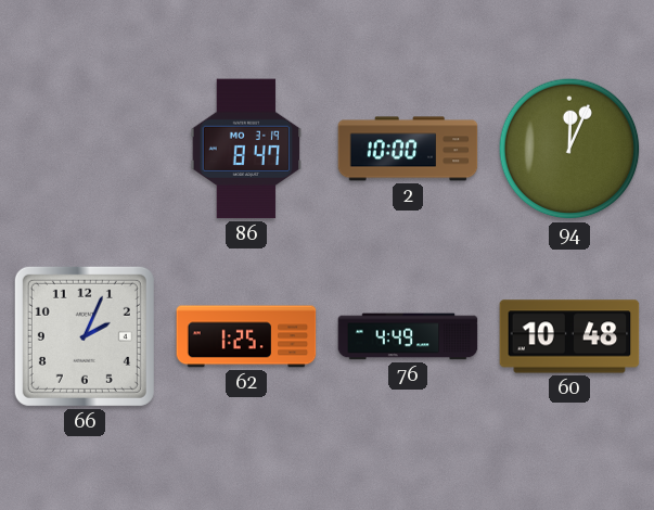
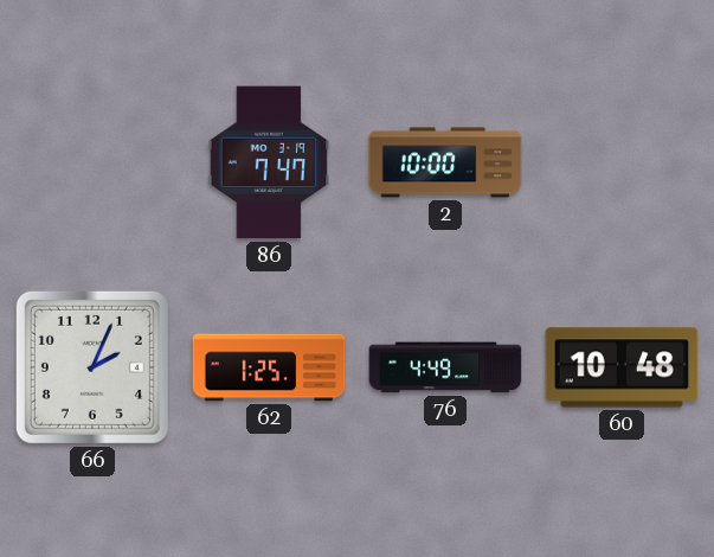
86: 8:47 -> 7:47 (269, 162)
94: 12:04 -> none (569, 149)
